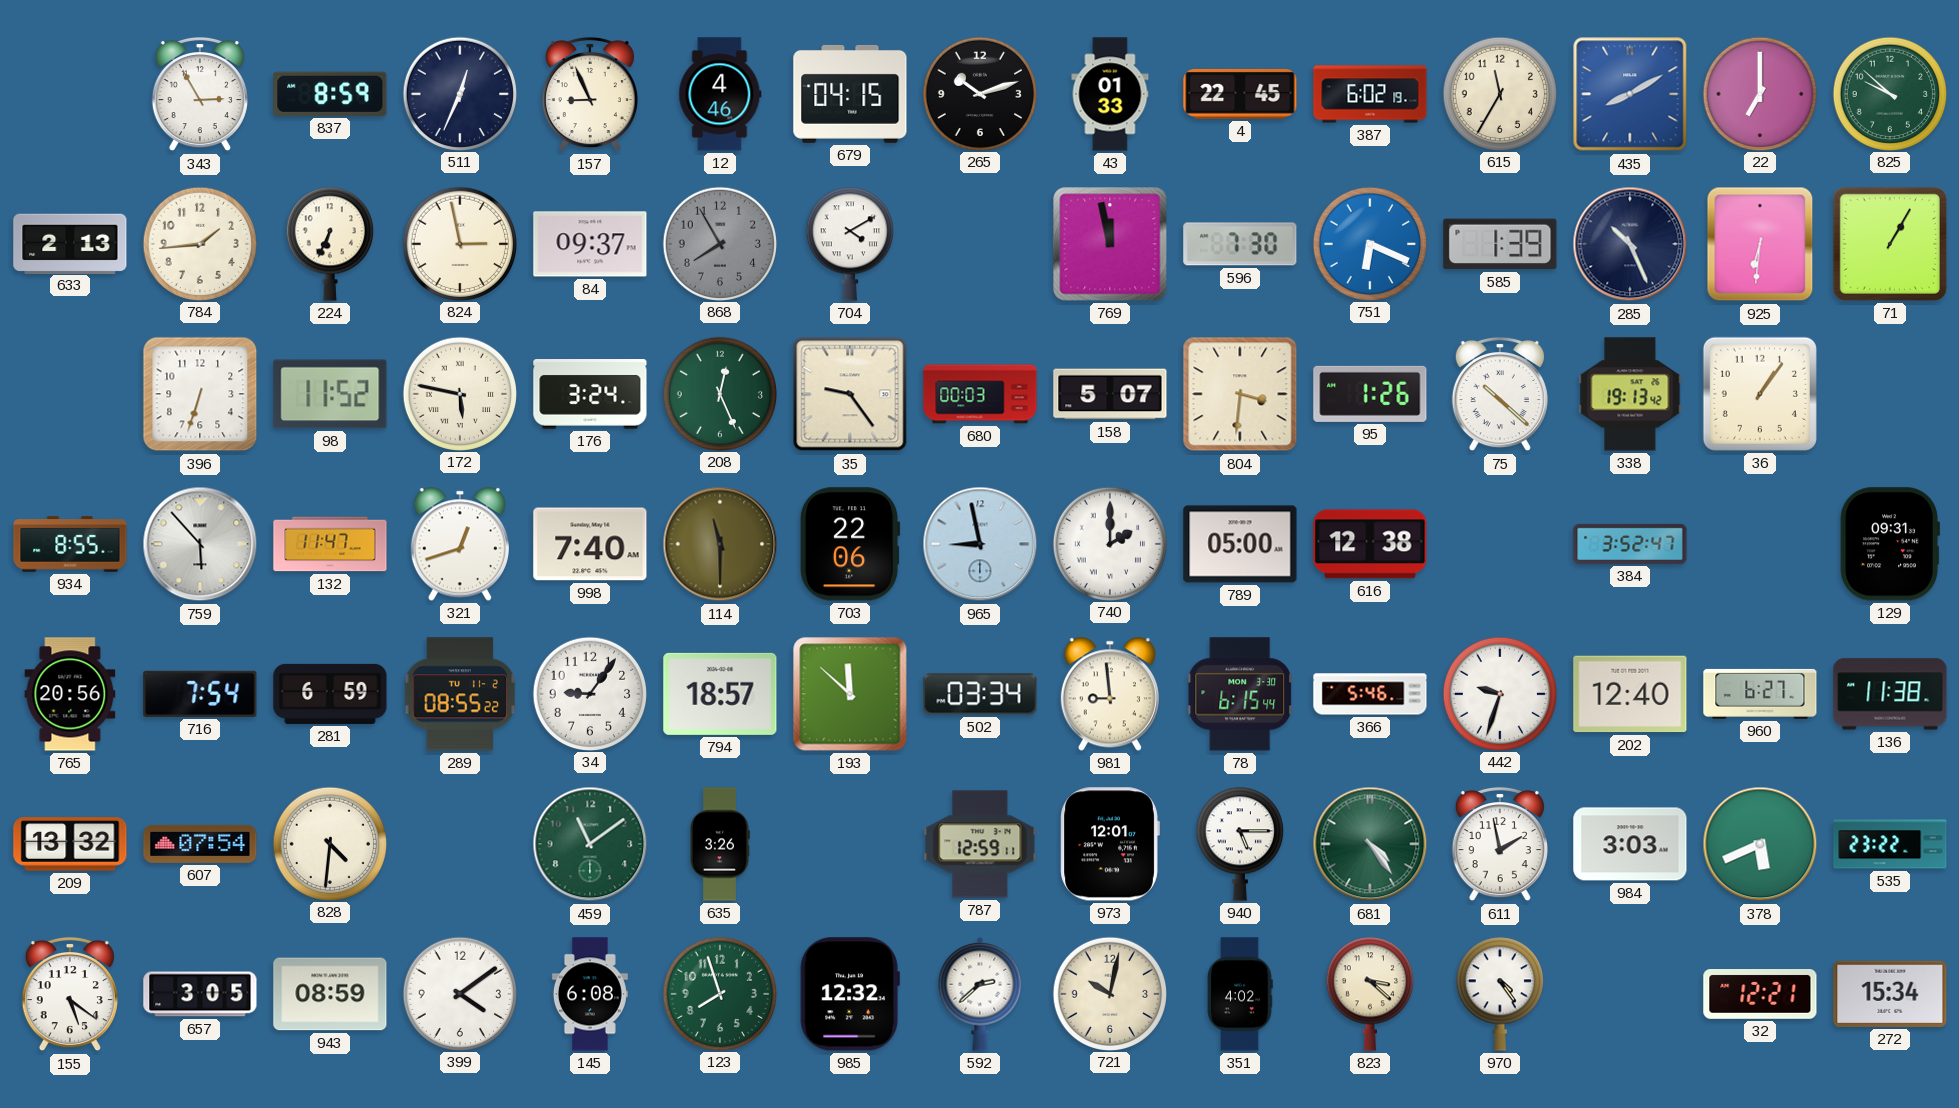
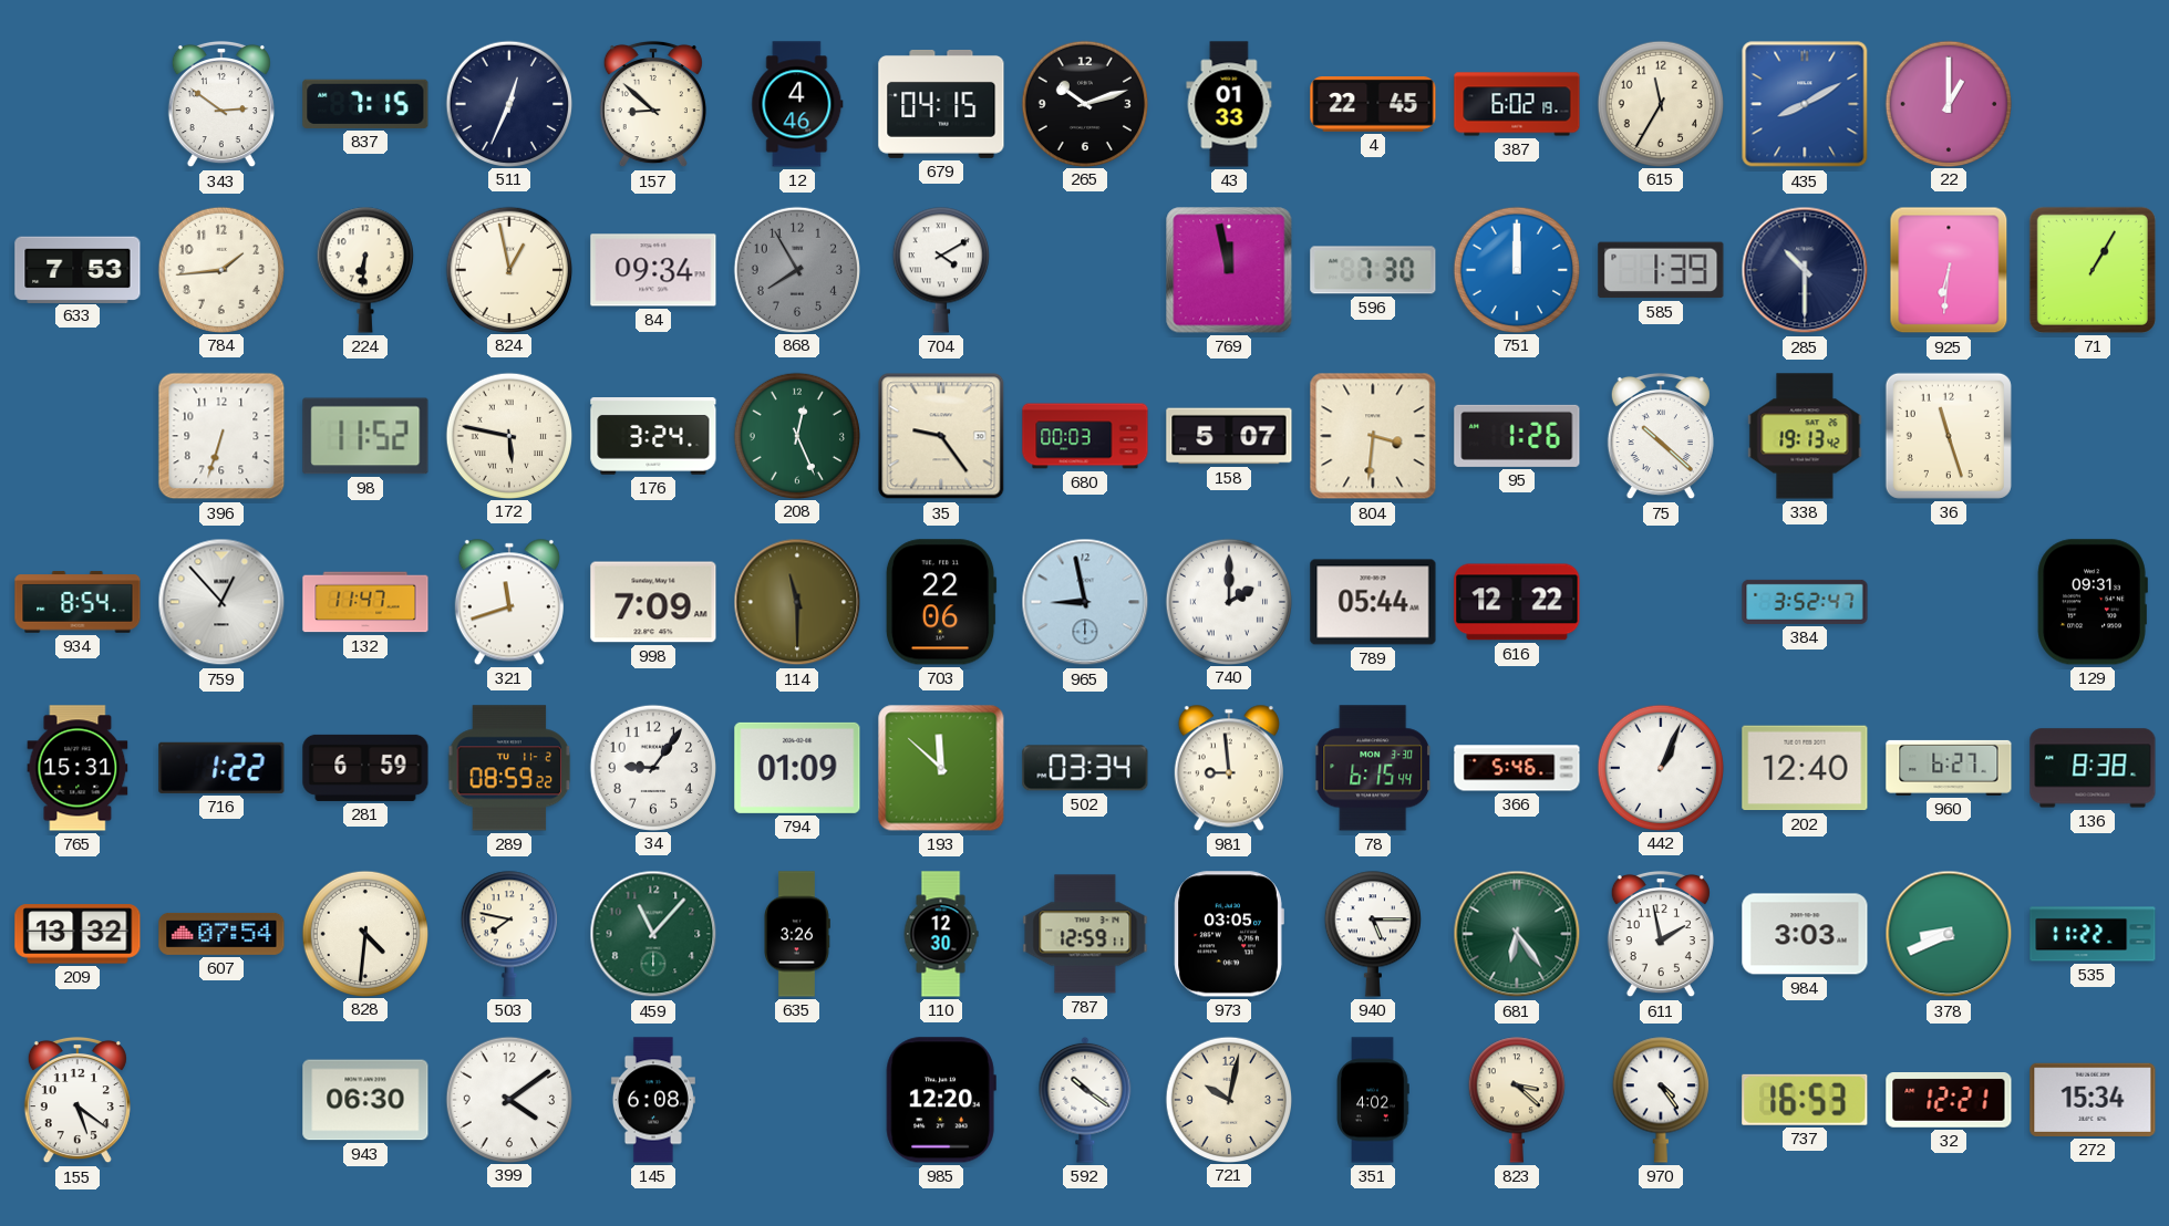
343: 2:55 -> 2:51 (221, 104)
837: 8:59 -> 7:15 (365, 104)
157: 8:56 -> 8:52 (653, 104)
22: 7:00 -> 1:00 (1948, 103)
825: 9:52 -> none (1889, 93)
633: 2:13 -> 7:53 (78, 269)
224: 6:34 -> 6:31 (365, 270)
824: 2:58 -> 12:58 (508, 269)
84: 09:37 -> 09:34 (653, 270)
751: 6:19 -> 12:00 (1516, 269)
285: 10:26 -> 10:30 (1805, 270)
36: 1:06 -> 11:27 (1949, 436)
934: 8:55 -> 8:54 (78, 602)
759: 5:53 -> 12:53 (221, 602)
321: 12:42 -> 11:42 (509, 602)
998: 7:40 -> 7:09 (653, 602)
789: 05:00 -> 05:44 (1373, 602)
616: 12:38 -> 12:22 (1517, 602)
765: 20:56 -> 15:31 (78, 768)
716: 7:54 -> 1:22 (221, 768)
289: 08:55 -> 08:59 (509, 768)
794: 18:57 -> 01:09 (797, 768)
442: 9:33 -> 1:04 (1660, 767)
136: 11:38 -> 8:38 (2093, 768)
503: none -> 7:47 (509, 934)
459: 11:09 -> 11:07 (653, 934)
110: none -> 12:30 (941, 934)
973: 12:01 -> 03:05 (1229, 934)
681: 4:24 -> 6:24 (1517, 934)
378: 5:41 -> 8:41 (1949, 934)
535: 23:22 -> 11:22 (2093, 934)
657: 3:05 -> none (200, 994)
943: 08:59 -> 06:30 (365, 1100)
123: 7:57 -> none (719, 993)
985: 12:32 -> 12:20 (941, 1100)
592: 2:38 -> 10:21 (1085, 1100)
737: none -> 16:53 (1805, 1100)
